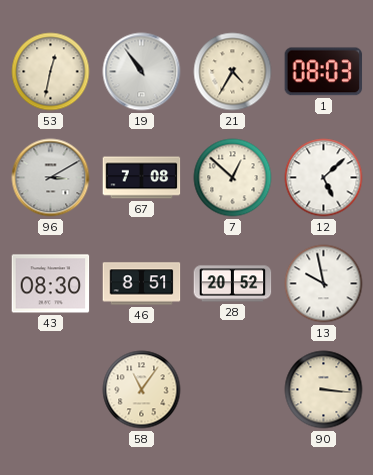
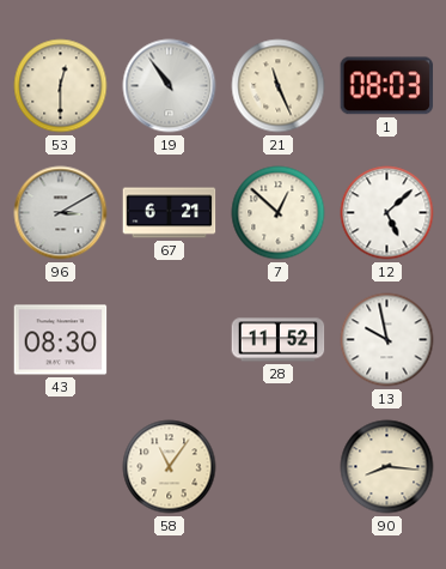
53: 12:32 -> 12:30 (61, 86)
21: 4:35 -> 11:26 (279, 86)
67: 7:08 -> 6:21 (170, 213)
46: 8:51 -> none (142, 284)
28: 20:52 -> 11:52 (279, 340)
90: 3:16 -> 8:16 (387, 467)
